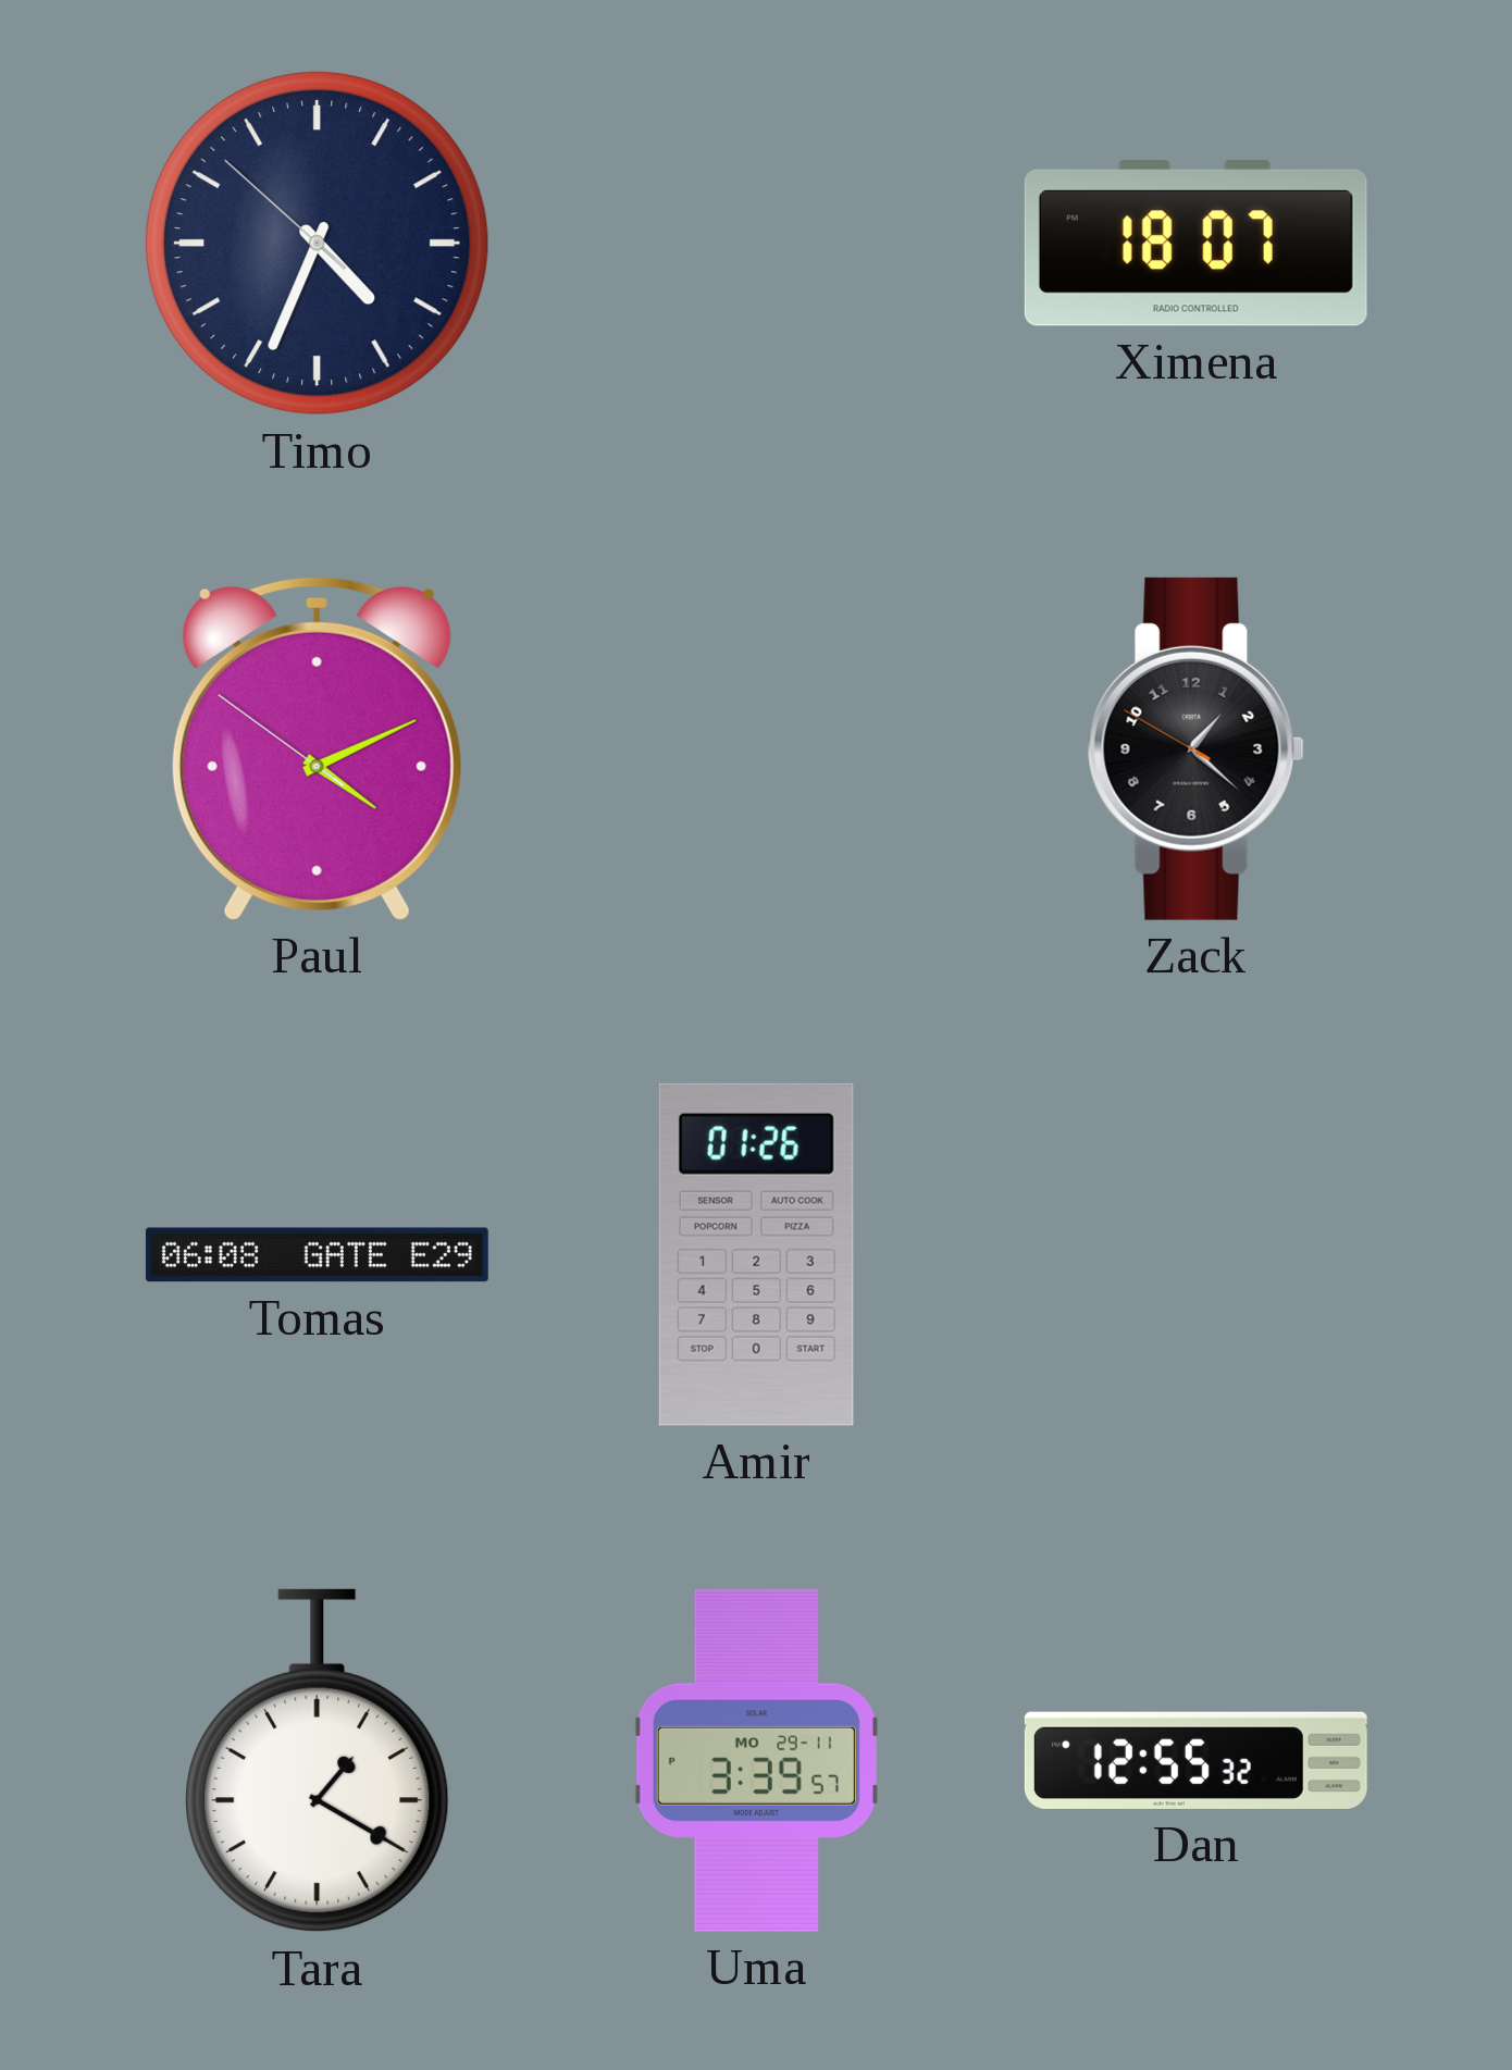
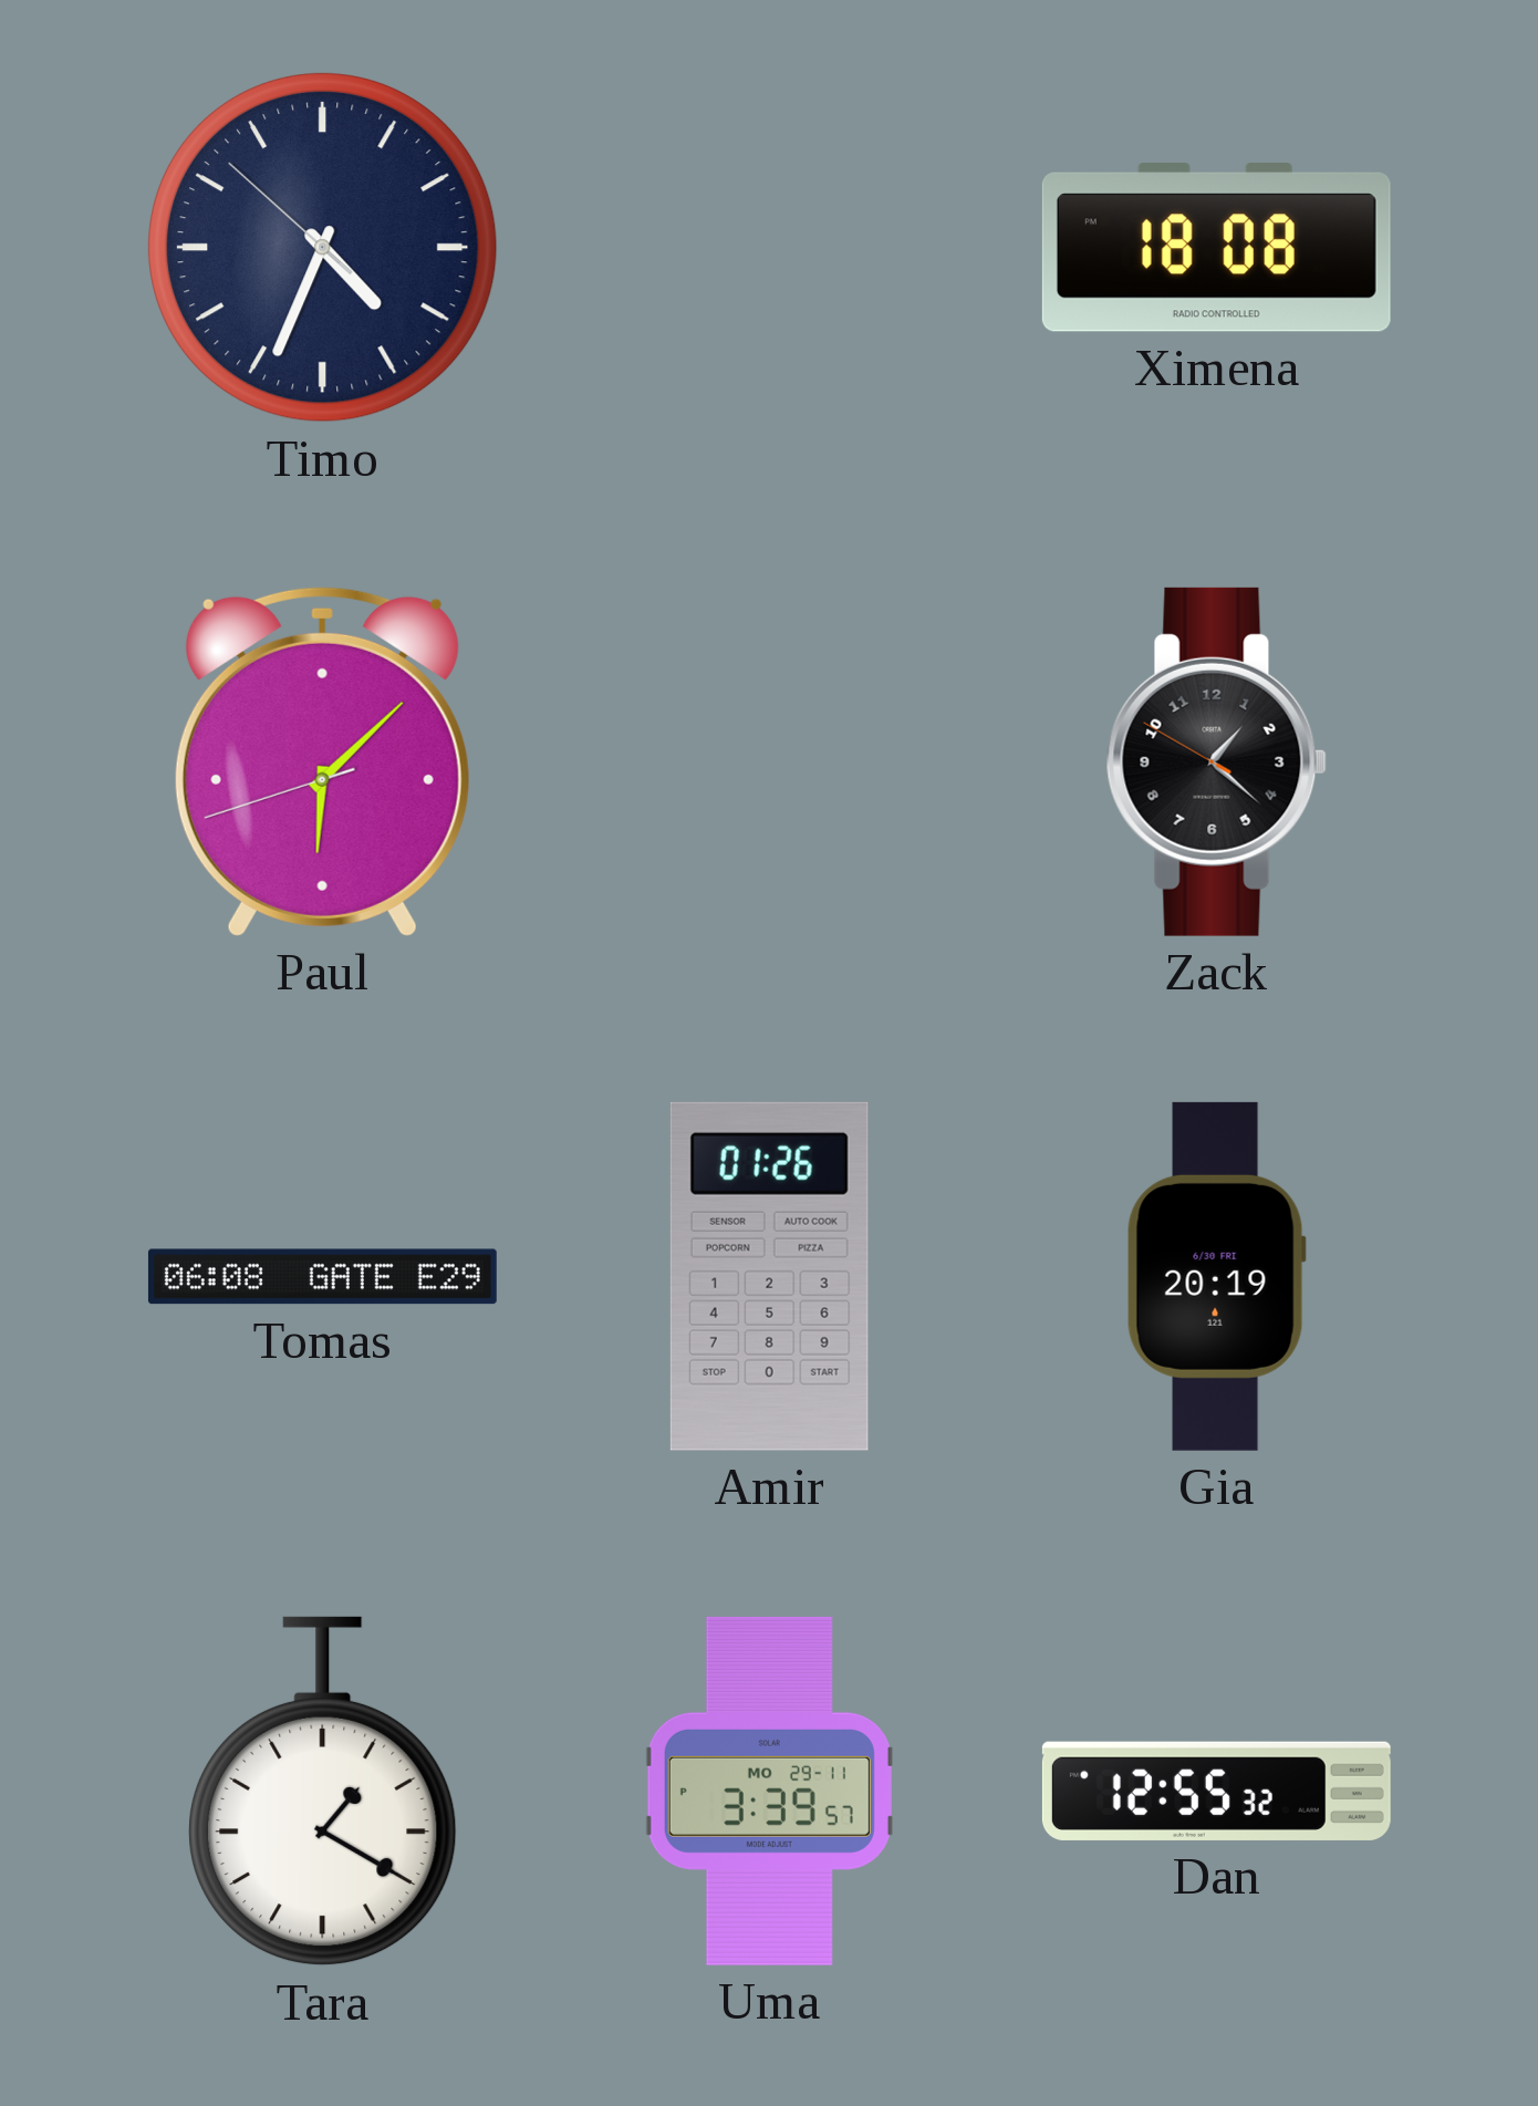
Ximena: 18:07 -> 18:08 (1216, 248)
Paul: 4:10 -> 6:07 (322, 761)
Gia: none -> 20:19 (1216, 1276)
